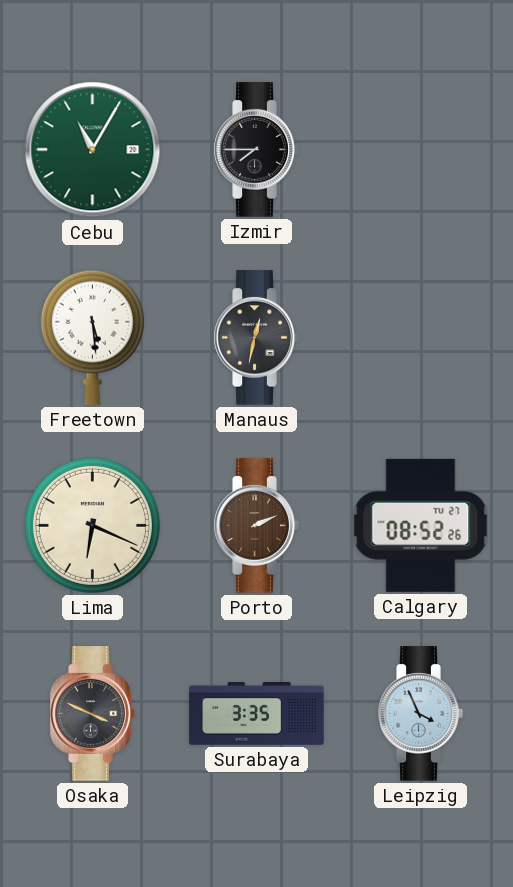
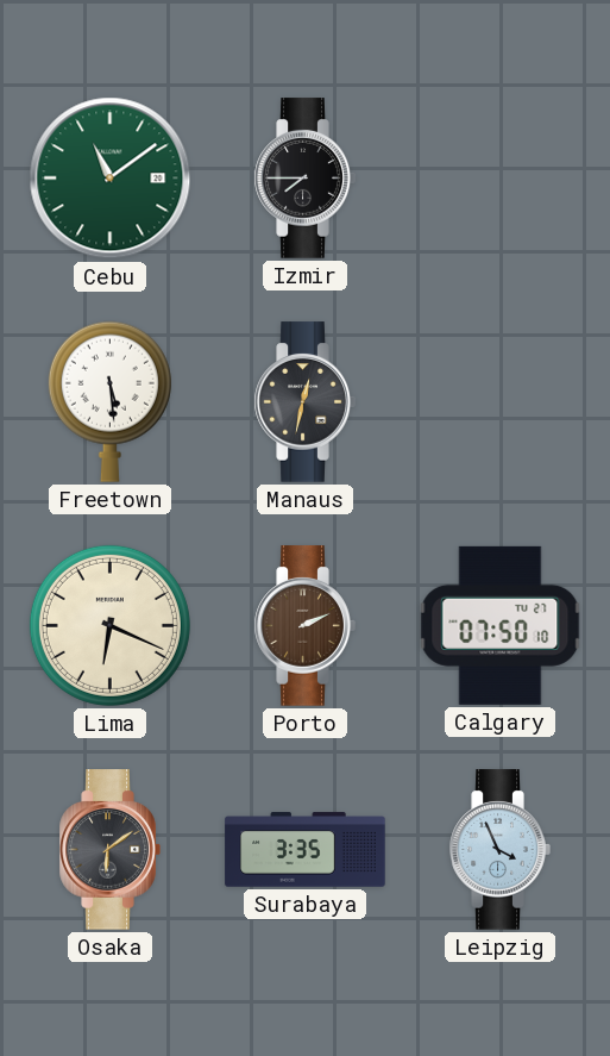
Cebu: 11:05 -> 11:09 (111, 179)
Calgary: 08:52 -> 07:50 (501, 625)
Osaka: 3:49 -> 6:09 (109, 850)
